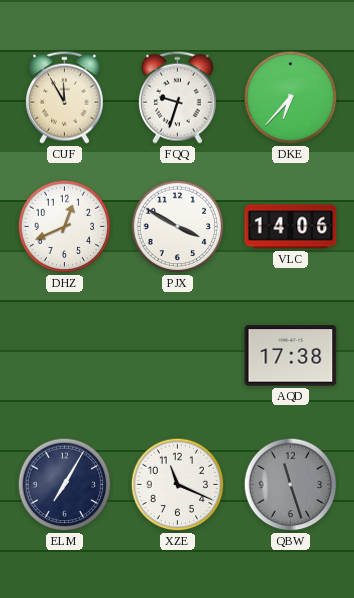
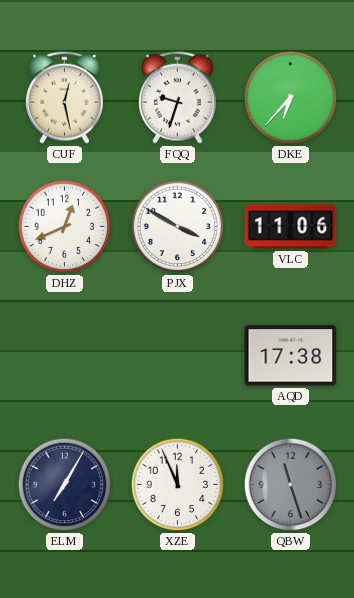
CUF: 11:55 -> 12:28 (64, 97)
VLC: 14:06 -> 11:06 (291, 227)
XZE: 11:19 -> 11:56 (178, 485)
